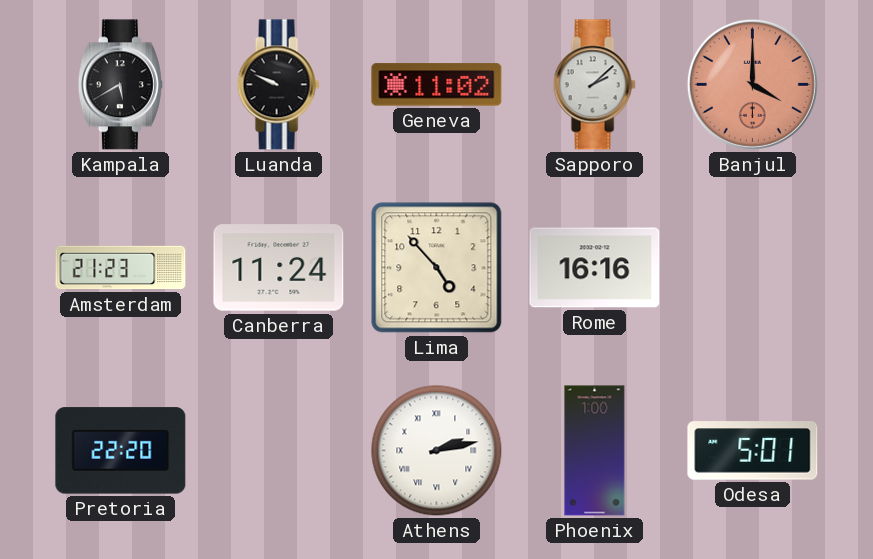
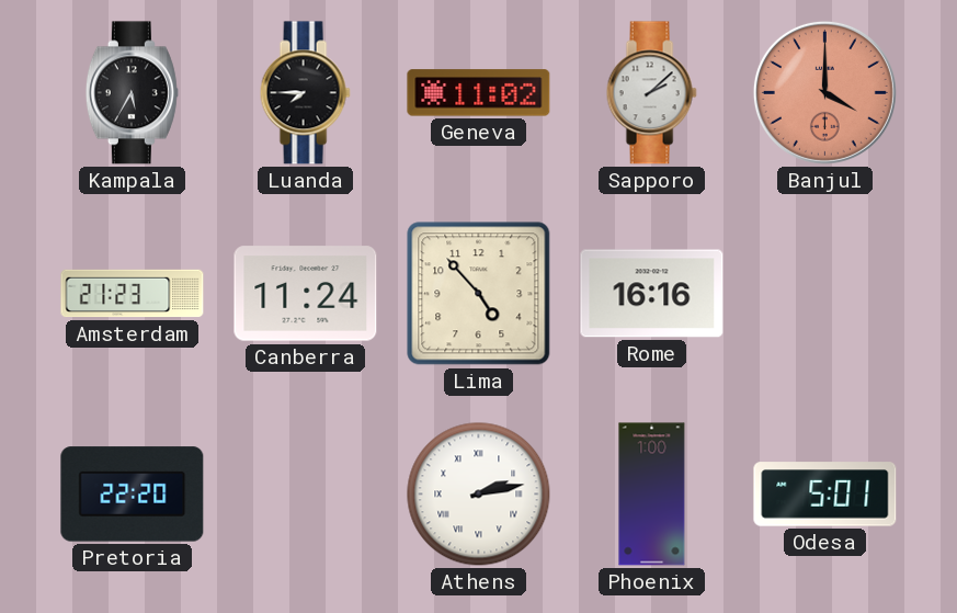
Kampala: 5:40 -> 5:35 (132, 93)
Luanda: 9:49 -> 7:45 (305, 93)
